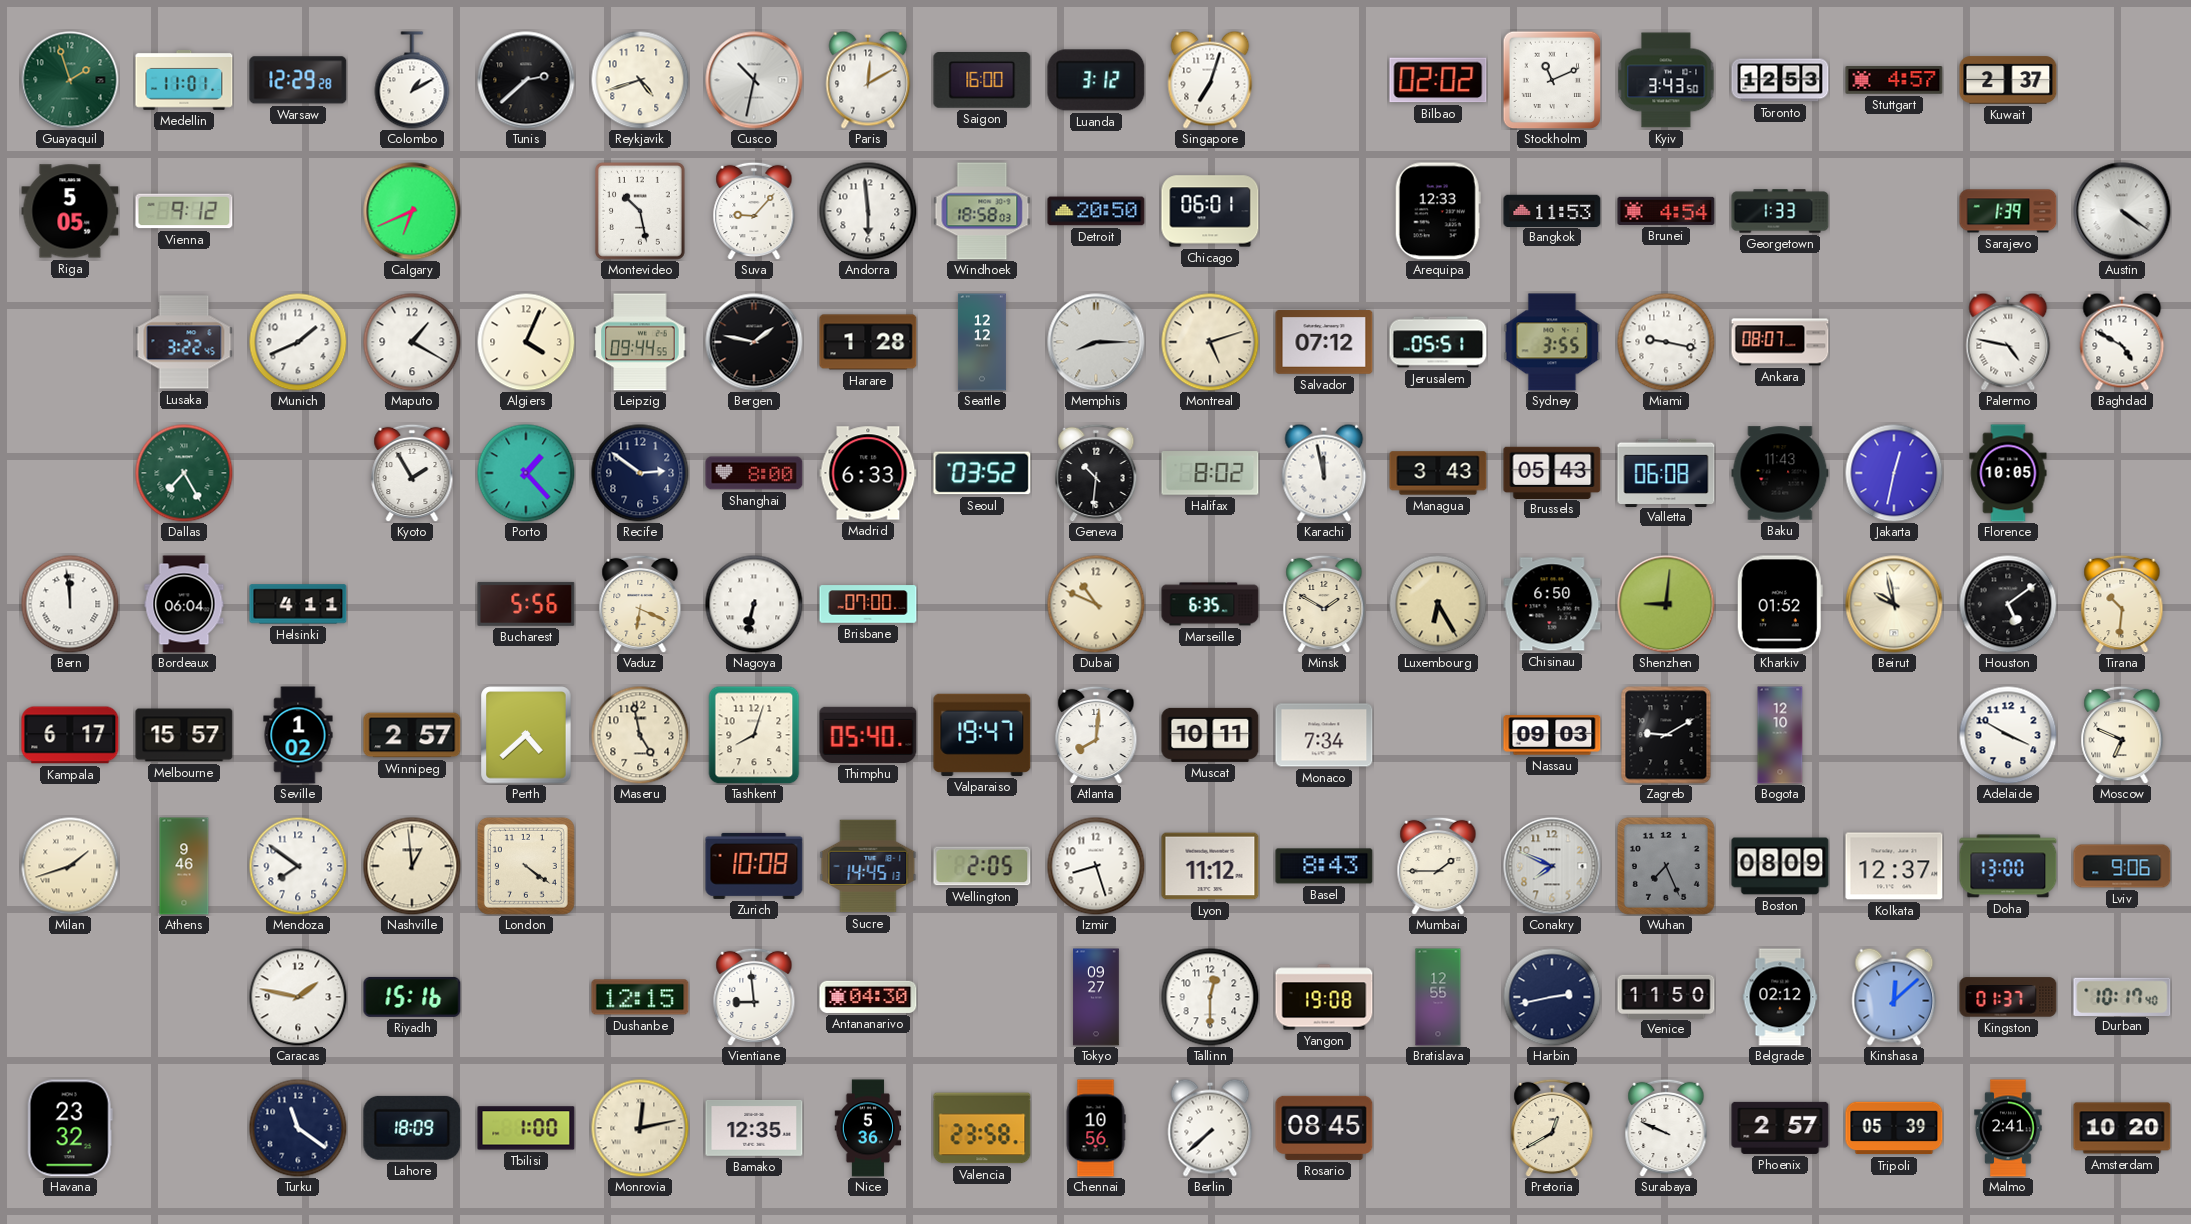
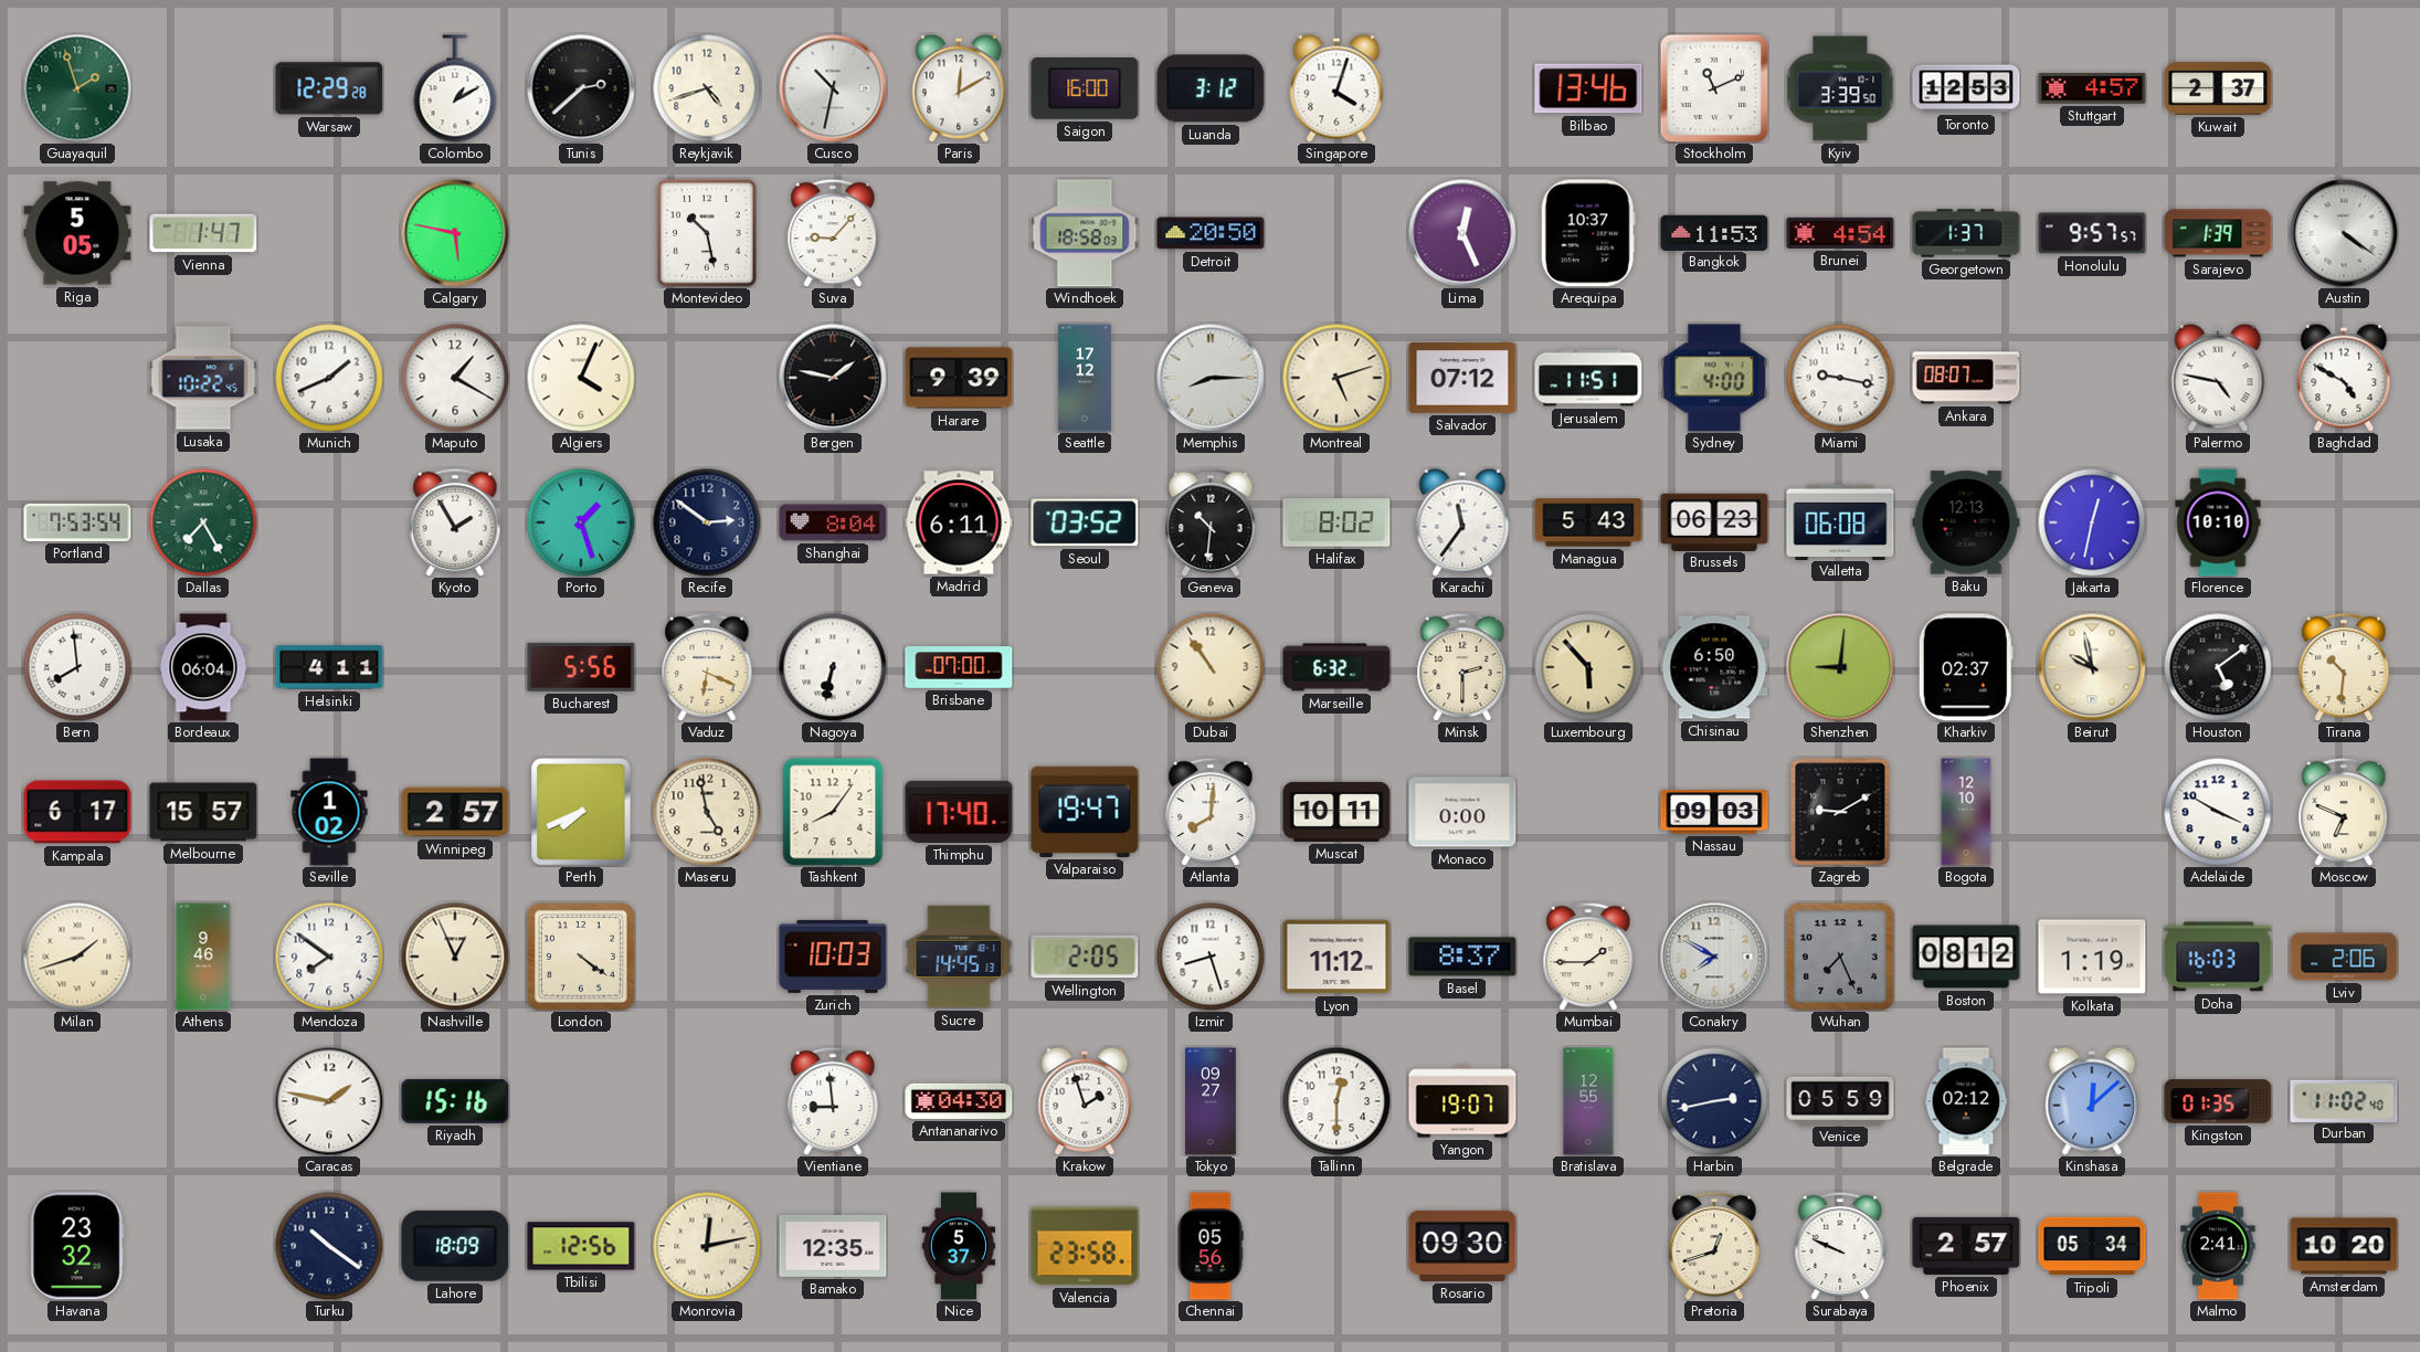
Medellin: 11:01 -> none (184, 80)
Singapore: 7:03 -> 4:03 (1336, 88)
Bilbao: 02:02 -> 13:46 (1588, 88)
Kyiv: 3:43 -> 3:39 (1840, 88)
Vienna: 9:12 -> 1:47 (203, 233)
Calgary: 6:41 -> 5:47 (455, 233)
Andorra: 5:59 -> none (868, 211)
Chicago: 06:01 -> none (1210, 211)
Lima: none -> 12:26 (1462, 233)
Arequipa: 12:33 -> 10:37 (1588, 233)
Georgetown: 1:33 -> 1:37 (1966, 233)
Honolulu: none -> 9:57 (2092, 233)
Lusaka: 3:22 -> 10:22 (203, 378)
Leipzig: 09:44 -> none (640, 342)
Harare: 1:28 -> 9:39 (959, 378)
Seattle: 12:12 -> 17:12 (1085, 378)
Jerusalem: 05:51 -> 11:51 (1588, 378)
Sydney: 3:55 -> 4:00 (1714, 378)
Portland: none -> 7:53 (77, 522)
Porto: 1:23 -> 1:27 (581, 522)
Shanghai: 8:00 -> 8:04 (833, 522)
Madrid: 6:33 -> 6:11 (959, 522)
Karachi: 11:58 -> 11:36 (1462, 522)
Managua: 3:43 -> 5:43 (1588, 522)
Brussels: 05:43 -> 06:23 (1714, 521)
Baku: 11:43 -> 12:13 (1966, 522)
Florence: 10:05 -> 10:10 (2218, 522)
Bern: 11:59 -> 7:59 (77, 667)
Dubai: 10:49 -> 10:54 (1211, 667)
Marseille: 6:35 -> 6:32 (1336, 667)
Minsk: 1:50 -> 2:30 (1462, 667)
Luxembourg: 6:25 -> 5:53 (1588, 667)
Kharkiv: 01:52 -> 02:37 (1966, 667)
Perth: 4:38 -> 7:41 (581, 812)
Tashkent: 8:03 -> 8:06 (833, 812)
Thimphu: 05:40 -> 17:40 (959, 812)
Monaco: 7:34 -> 0:00 (1462, 812)
Nashville: 12:59 -> 12:56 (455, 957)
Zurich: 10:08 -> 10:03 (833, 957)
Basel: 8:43 -> 8:37 (1462, 957)
Conakry: 7:49 -> 7:50 (1714, 957)
Boston: 08:09 -> 08:12 (1966, 957)
Kolkata: 12:37 -> 1:19 (2092, 957)
Doha: 13:00 -> 16:03 (2218, 957)
Lviv: 9:06 -> 2:06 (2344, 957)
Dushanbe: 12:15 -> none (640, 997)
Krakow: none -> 1:57 (1085, 1101)
Yangon: 19:08 -> 19:07 (1462, 1101)
Venice: 11:50 -> 05:59 (1840, 1100)
Kingston: 01:37 -> 01:35 (2218, 1101)
Durban: 10:17 -> 11:02 (2344, 1100)
Turku: 11:21 -> 10:21 (329, 1246)
Tbilisi: 1:00 -> 12:56 (581, 1246)
Nice: 5:36 -> 5:37 (959, 1246)
Chennai: 10:56 -> 05:56 (1211, 1246)
Berlin: 7:38 -> none (1210, 1128)
Rosario: 08:45 -> 09:30 (1462, 1246)
Pretoria: 12:40 -> 12:42 (1714, 1246)
Tripoli: 05:39 -> 05:34 (2092, 1246)
